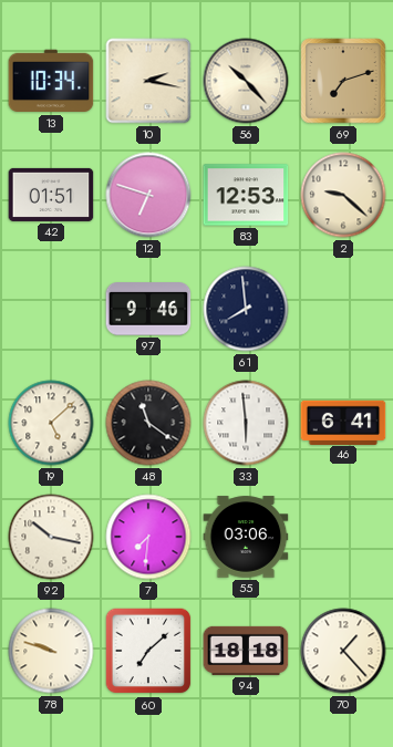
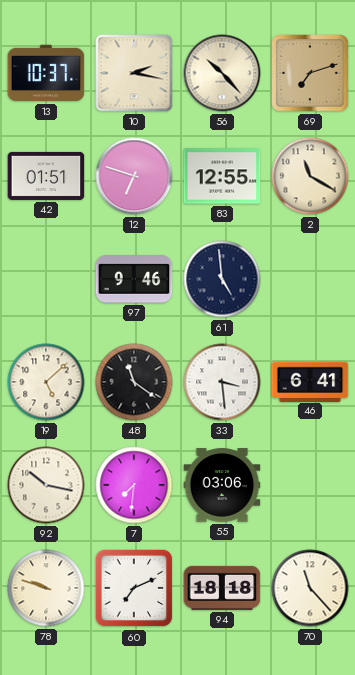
13: 10:34 -> 10:37 (46, 73)
83: 12:53 -> 12:55 (222, 176)
2: 9:22 -> 11:20 (310, 176)
61: 7:59 -> 4:59 (222, 279)
33: 5:59 -> 3:29 (222, 382)
60: 7:08 -> 7:11 (134, 588)
70: 1:23 -> 11:23 (310, 588)
